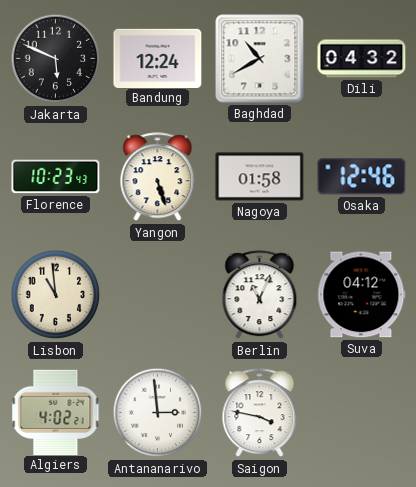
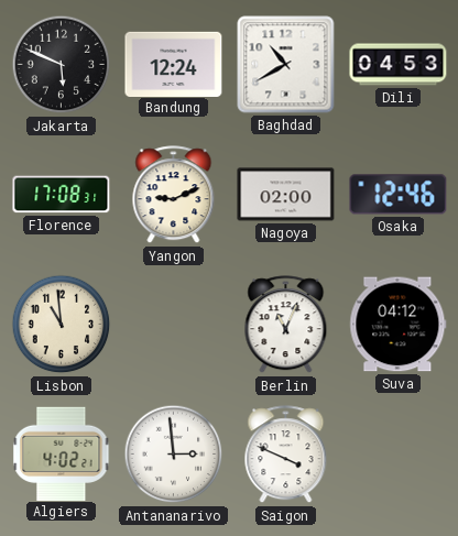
Dili: 04:32 -> 04:53 (399, 65)
Florence: 10:23 -> 17:08 (62, 195)
Yangon: 5:27 -> 9:11 (174, 195)
Nagoya: 01:58 -> 02:00 (286, 195)
Saigon: 3:47 -> 3:49 (286, 455)
